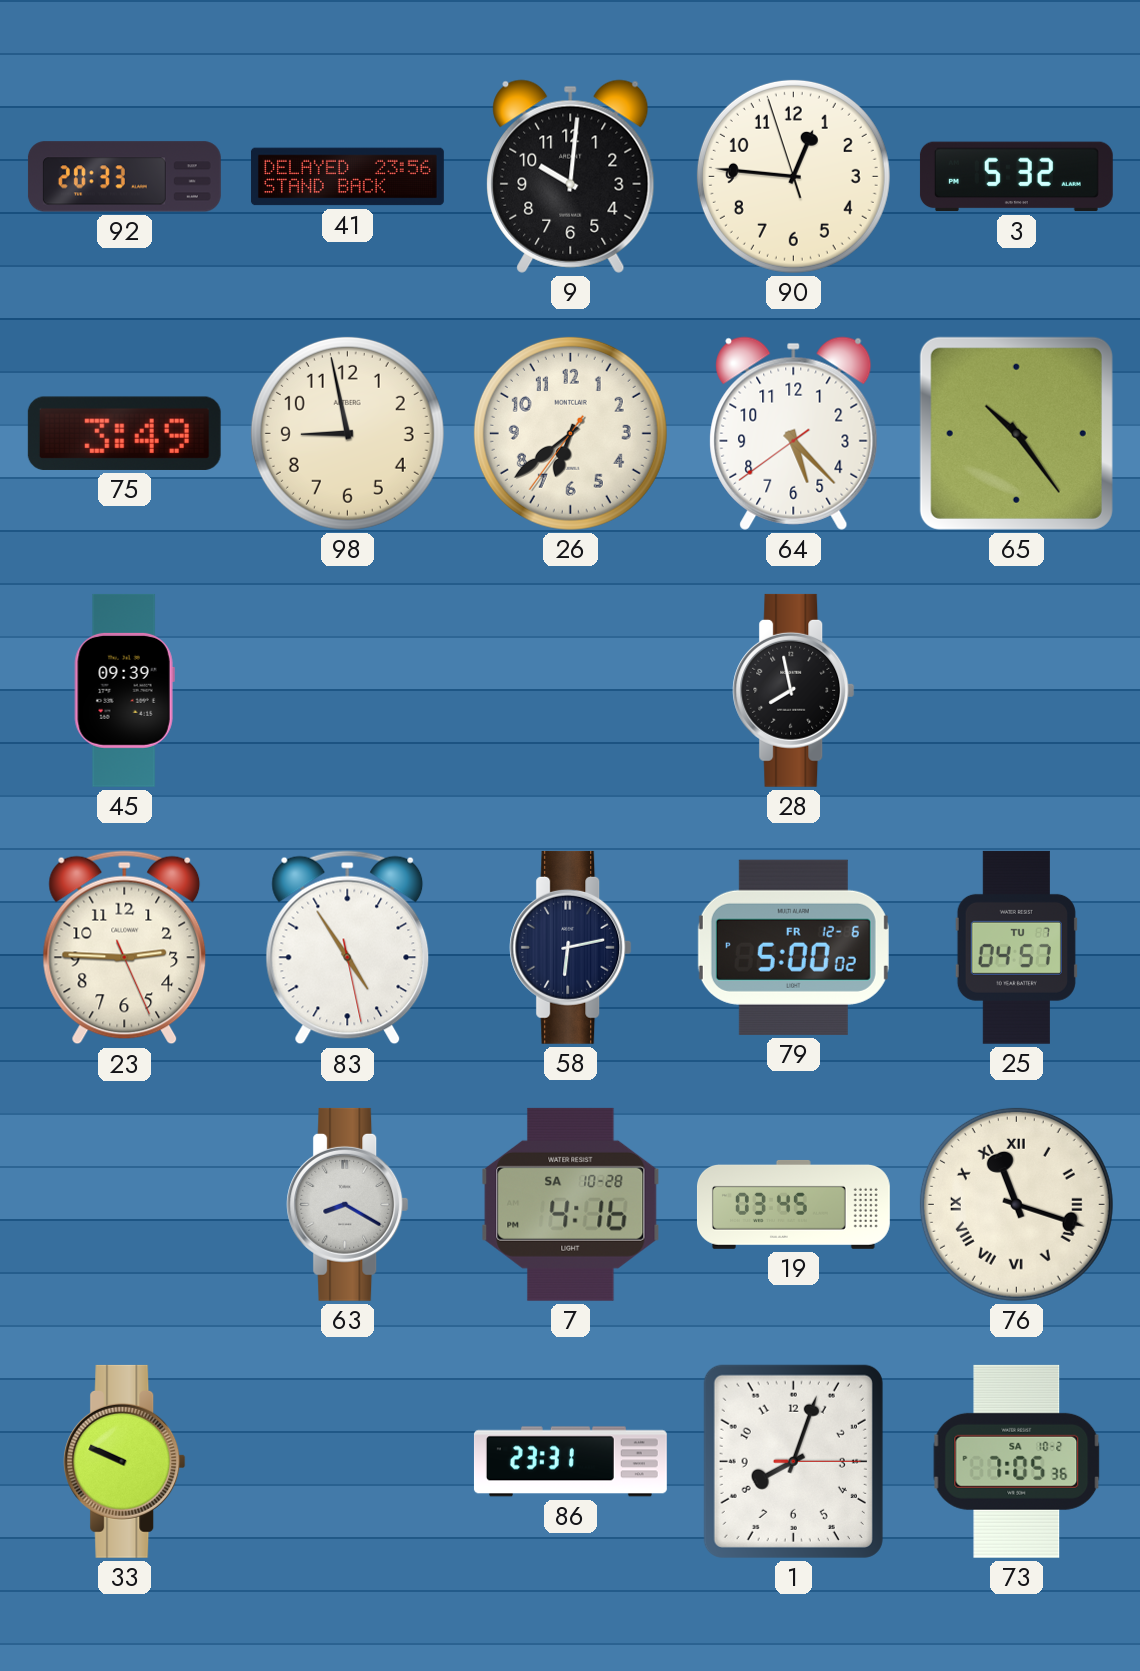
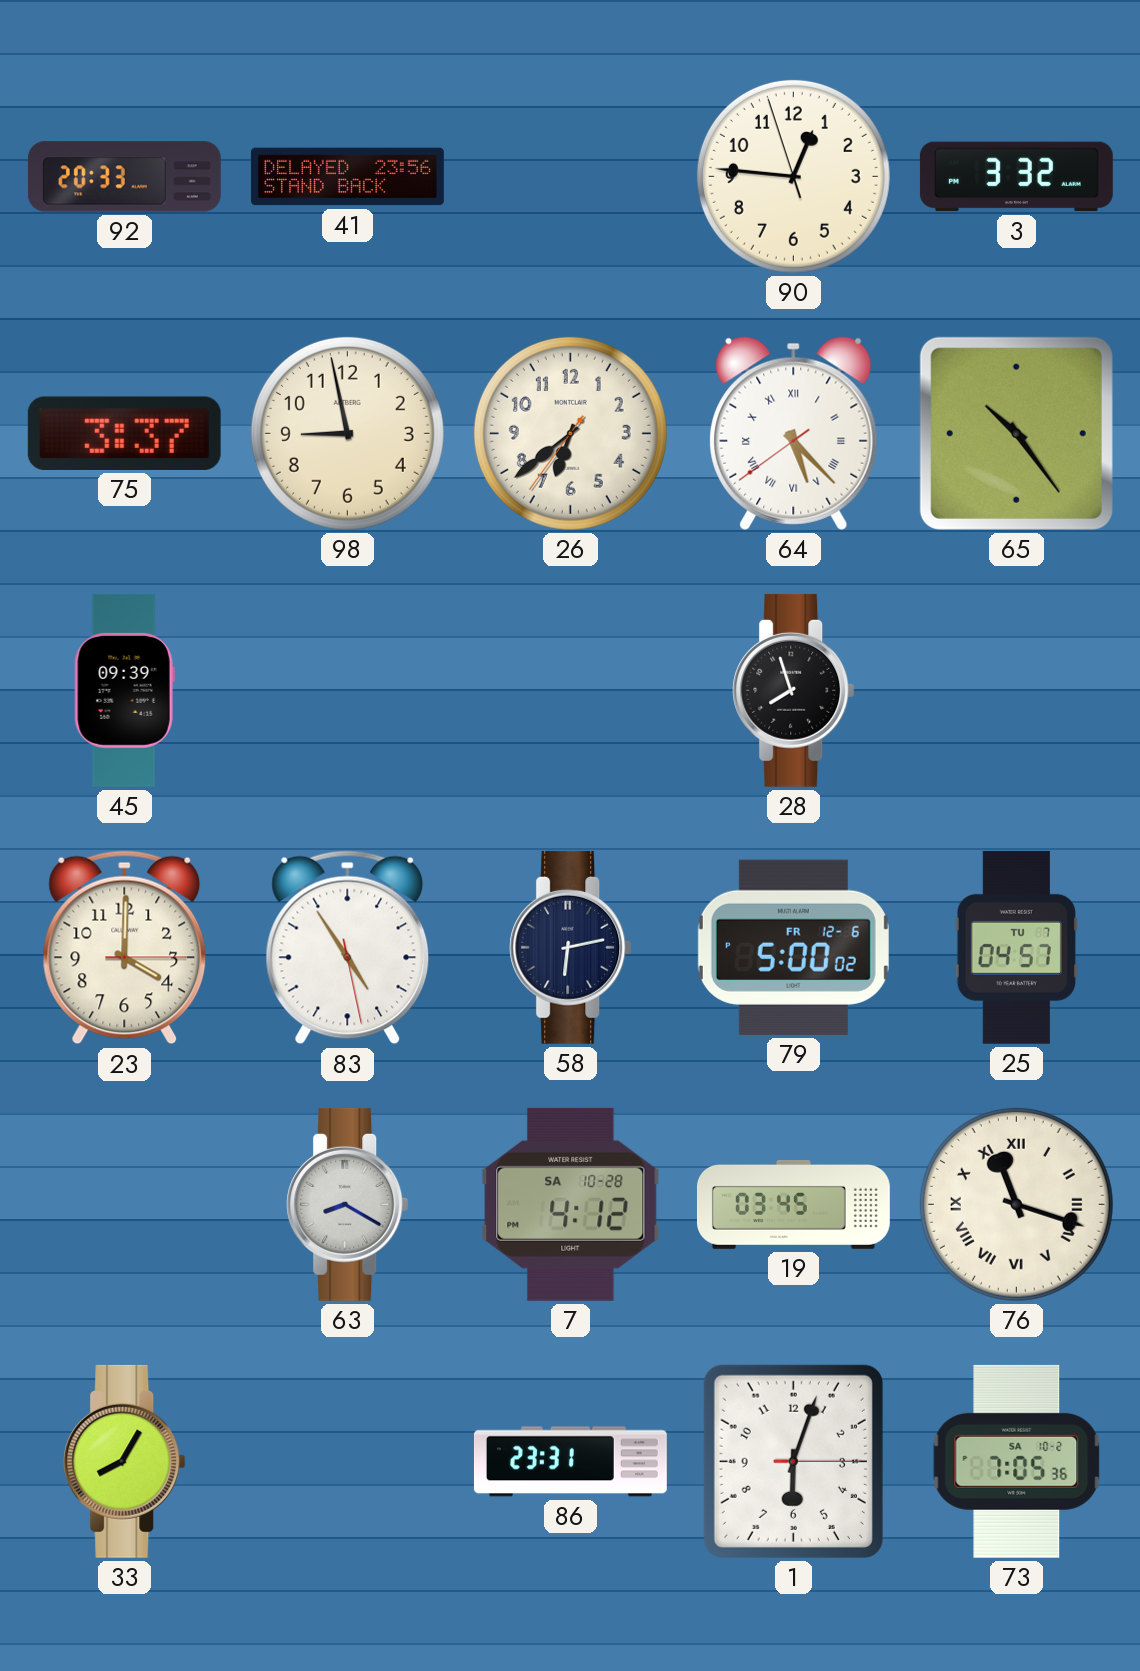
9: 10:01 -> none (571, 176)
3: 5:32 -> 3:32 (1016, 177)
75: 3:49 -> 3:37 (124, 433)
64 numerals: Arabic -> Roman (794, 433)
28: 7:58 -> 7:57 (794, 690)
23: 2:45 -> 4:00 (125, 948)
7: 4:16 -> 4:12 (571, 1204)
33: 9:49 -> 8:05 (125, 1461)
1: 8:03 -> 6:03 (793, 1461)
